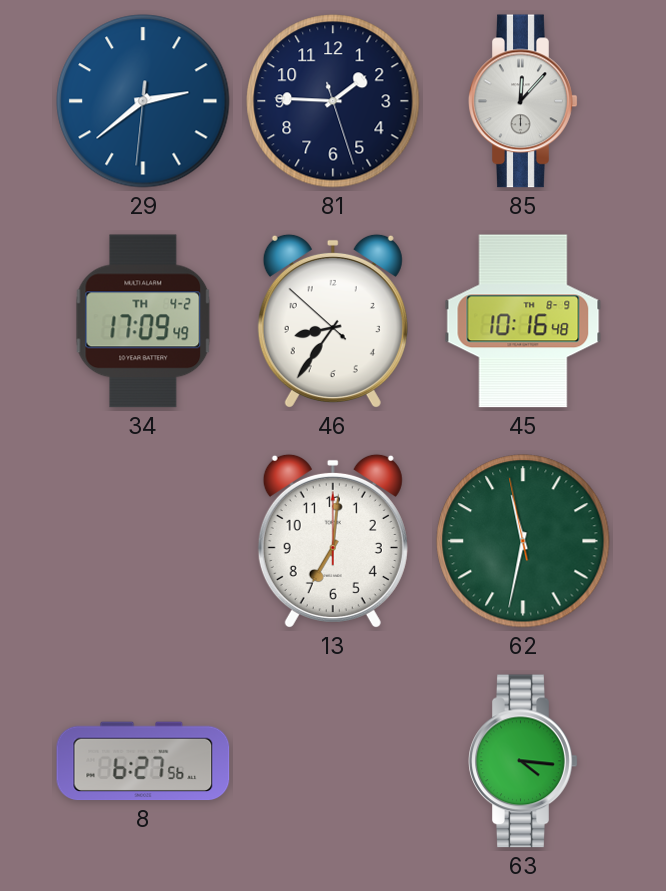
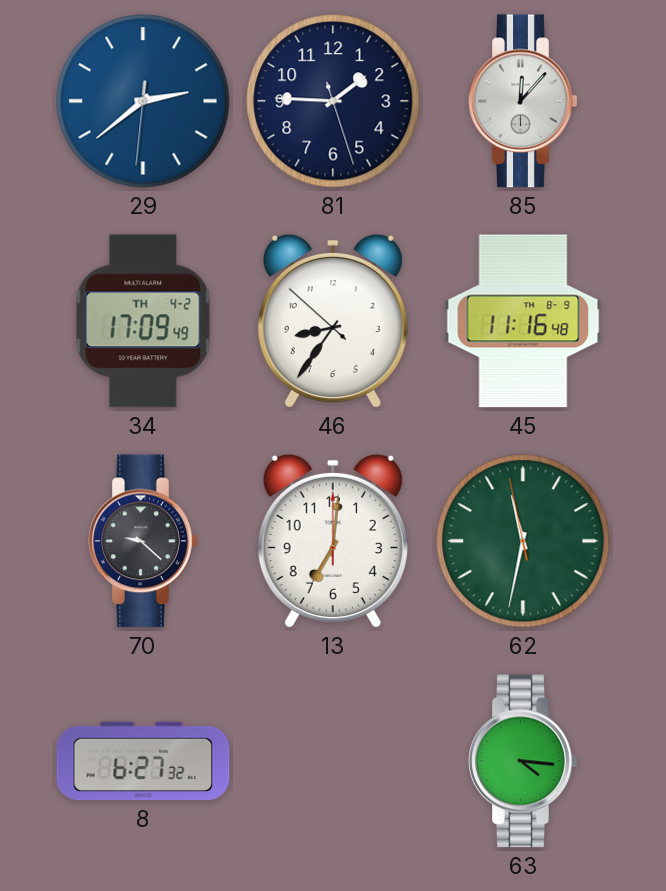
45: 10:16 -> 11:16 (523, 321)
70: none -> 9:22 (143, 541)
8: 6:27:56 -> 6:27:32 (143, 761)
